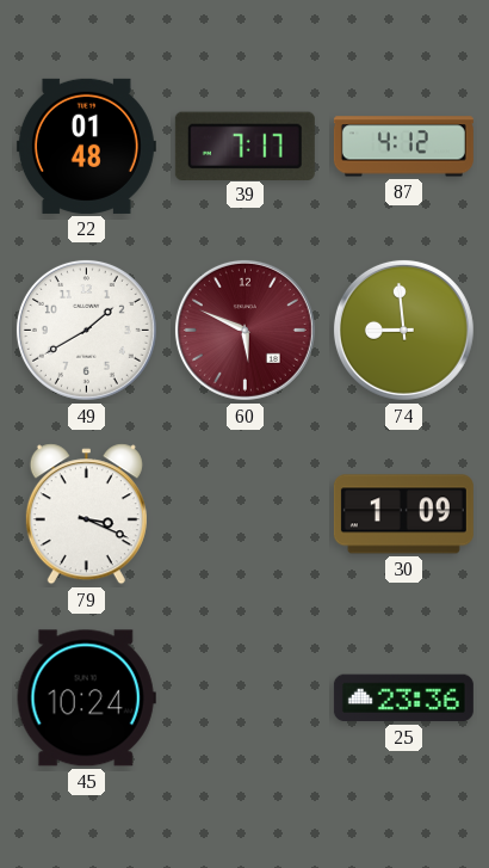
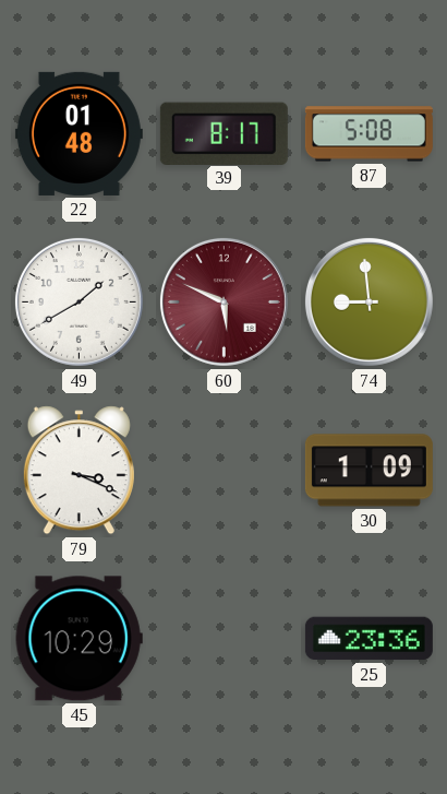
39: 7:17 -> 8:17 (224, 133)
87: 4:12 -> 5:08 (369, 134)
45: 10:24 -> 10:29 (78, 639)
